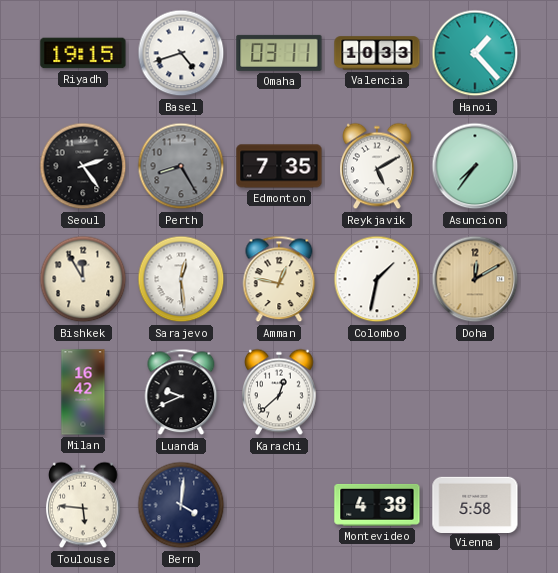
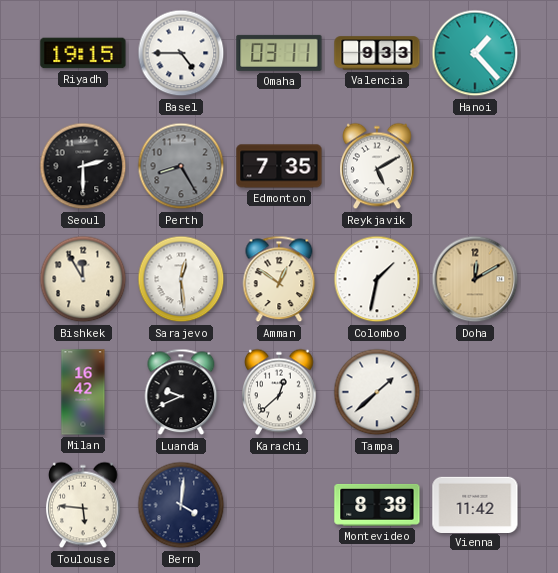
Basel: 4:42 -> 4:45 (181, 53)
Valencia: 10:33 -> 9:33 (377, 53)
Seoul: 2:24 -> 2:30 (83, 166)
Asuncion: 7:36 -> none (475, 166)
Amman: 12:47 -> 12:51 (279, 279)
Tampa: none -> 1:38 (377, 392)
Montevideo: 4:38 -> 8:38 (377, 505)
Vienna: 5:58 -> 11:42 (475, 504)
